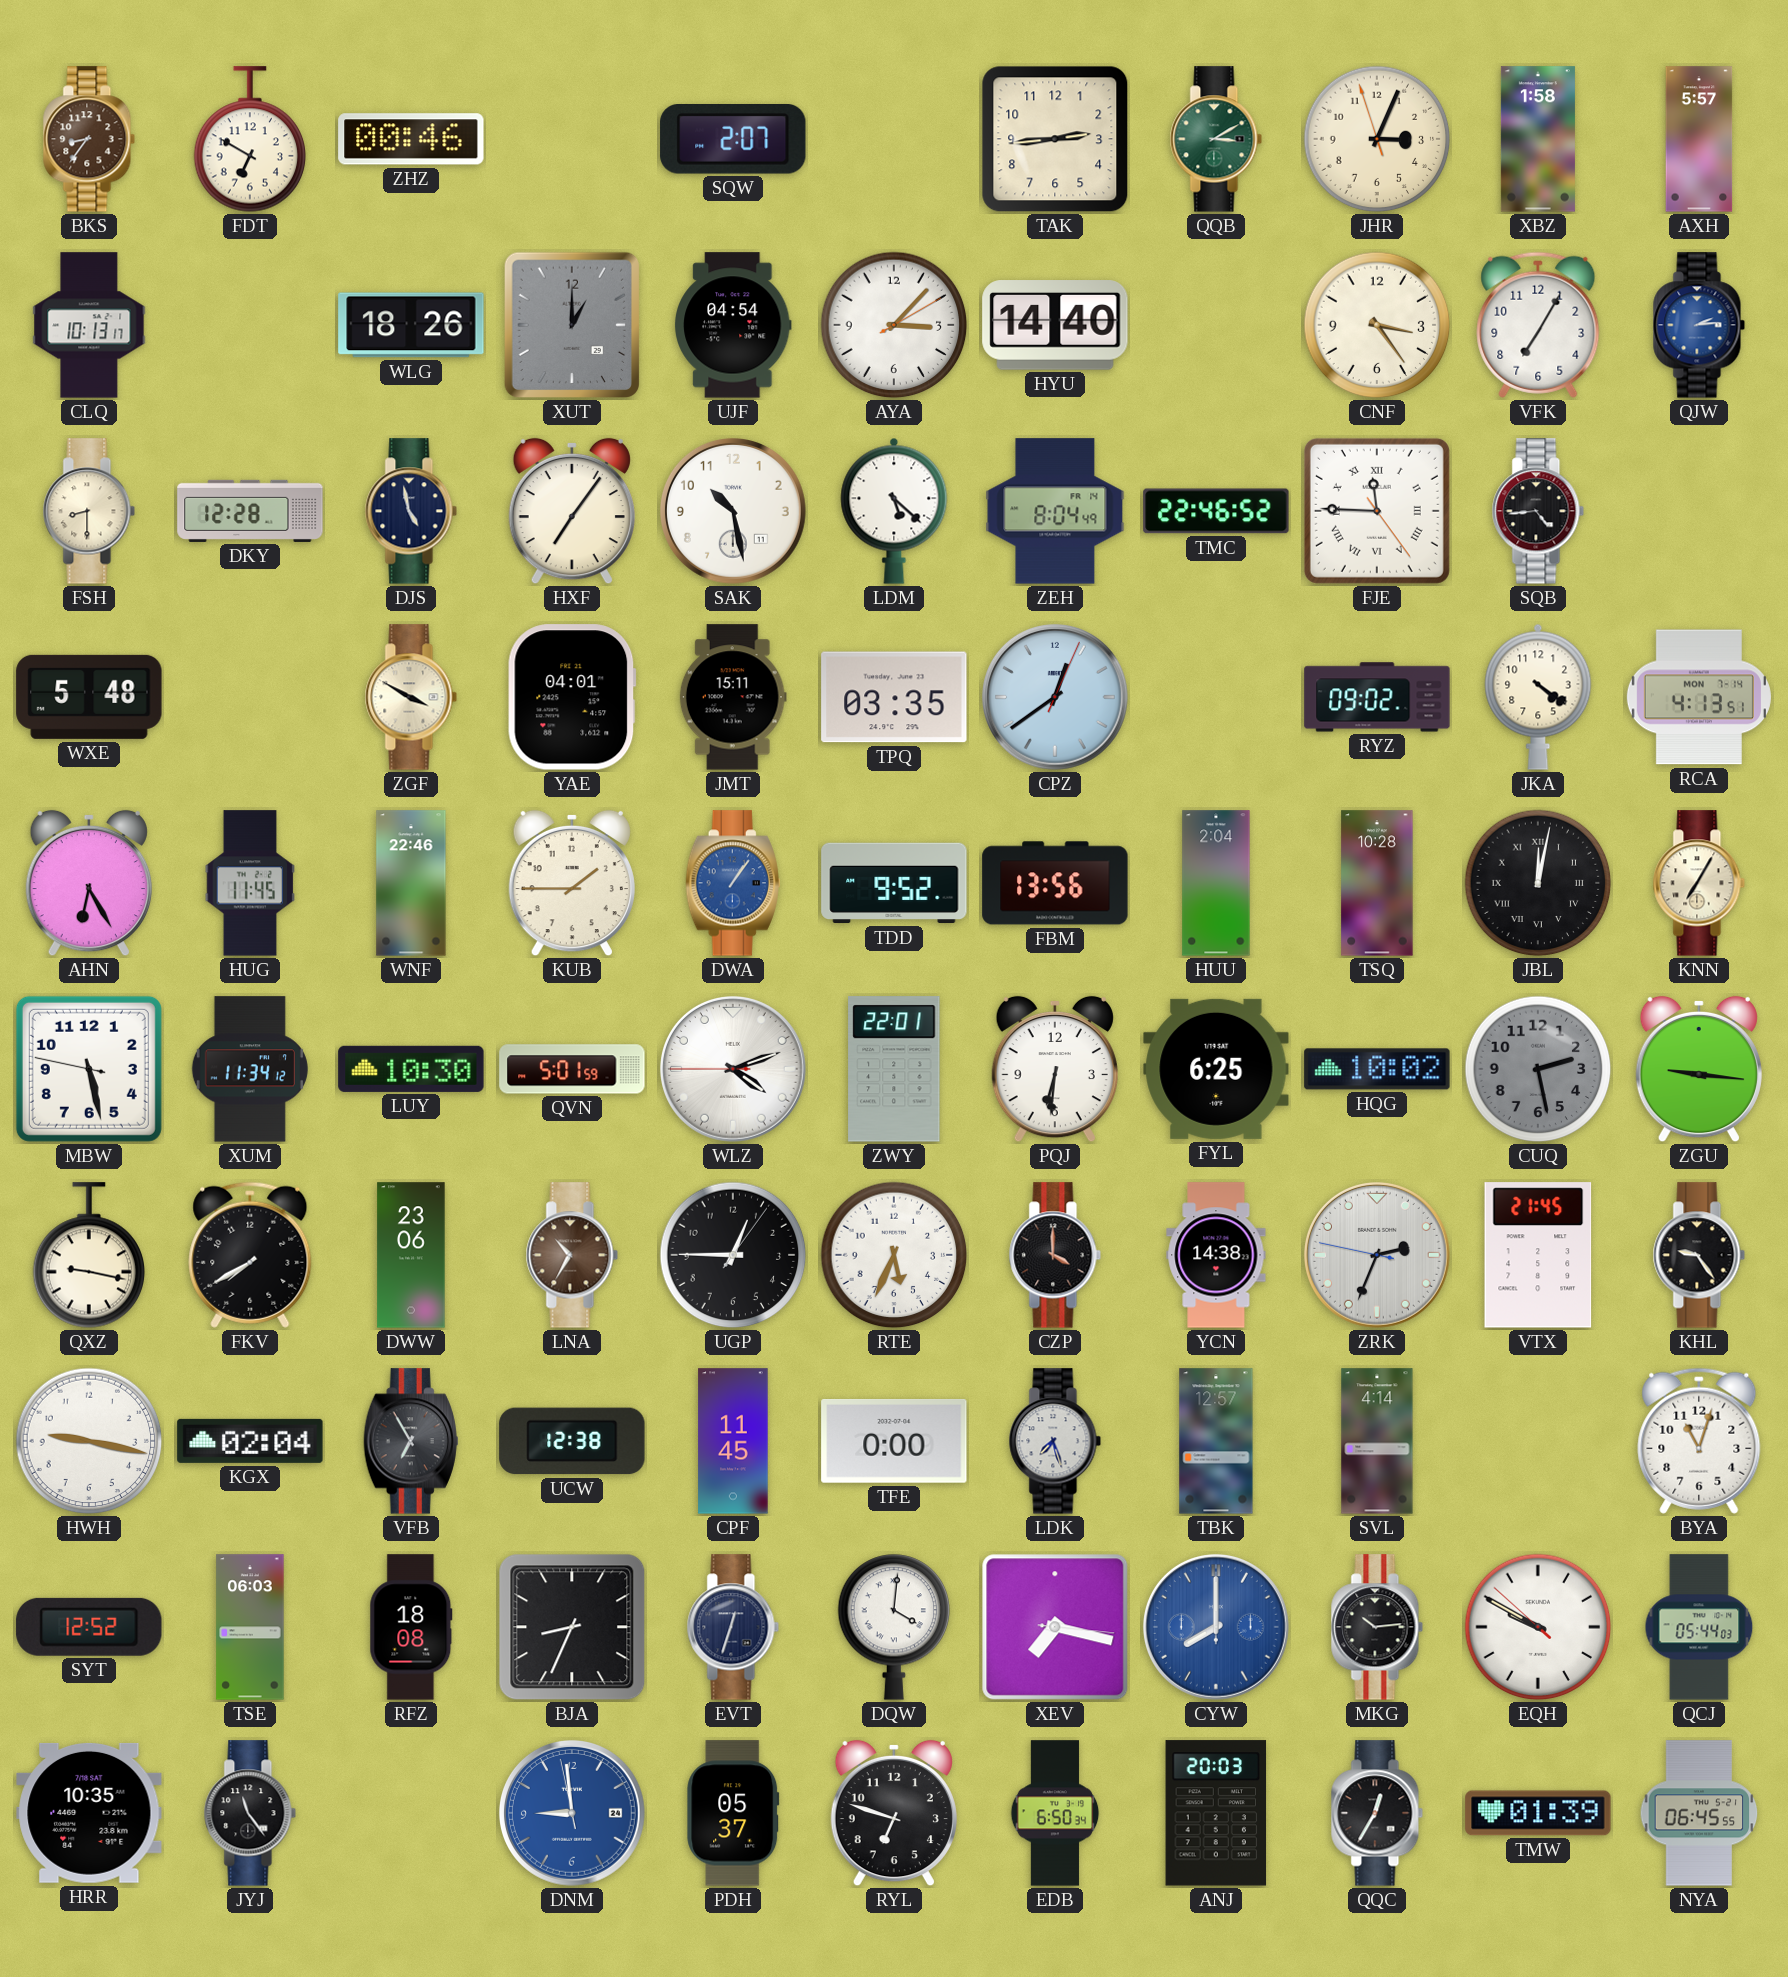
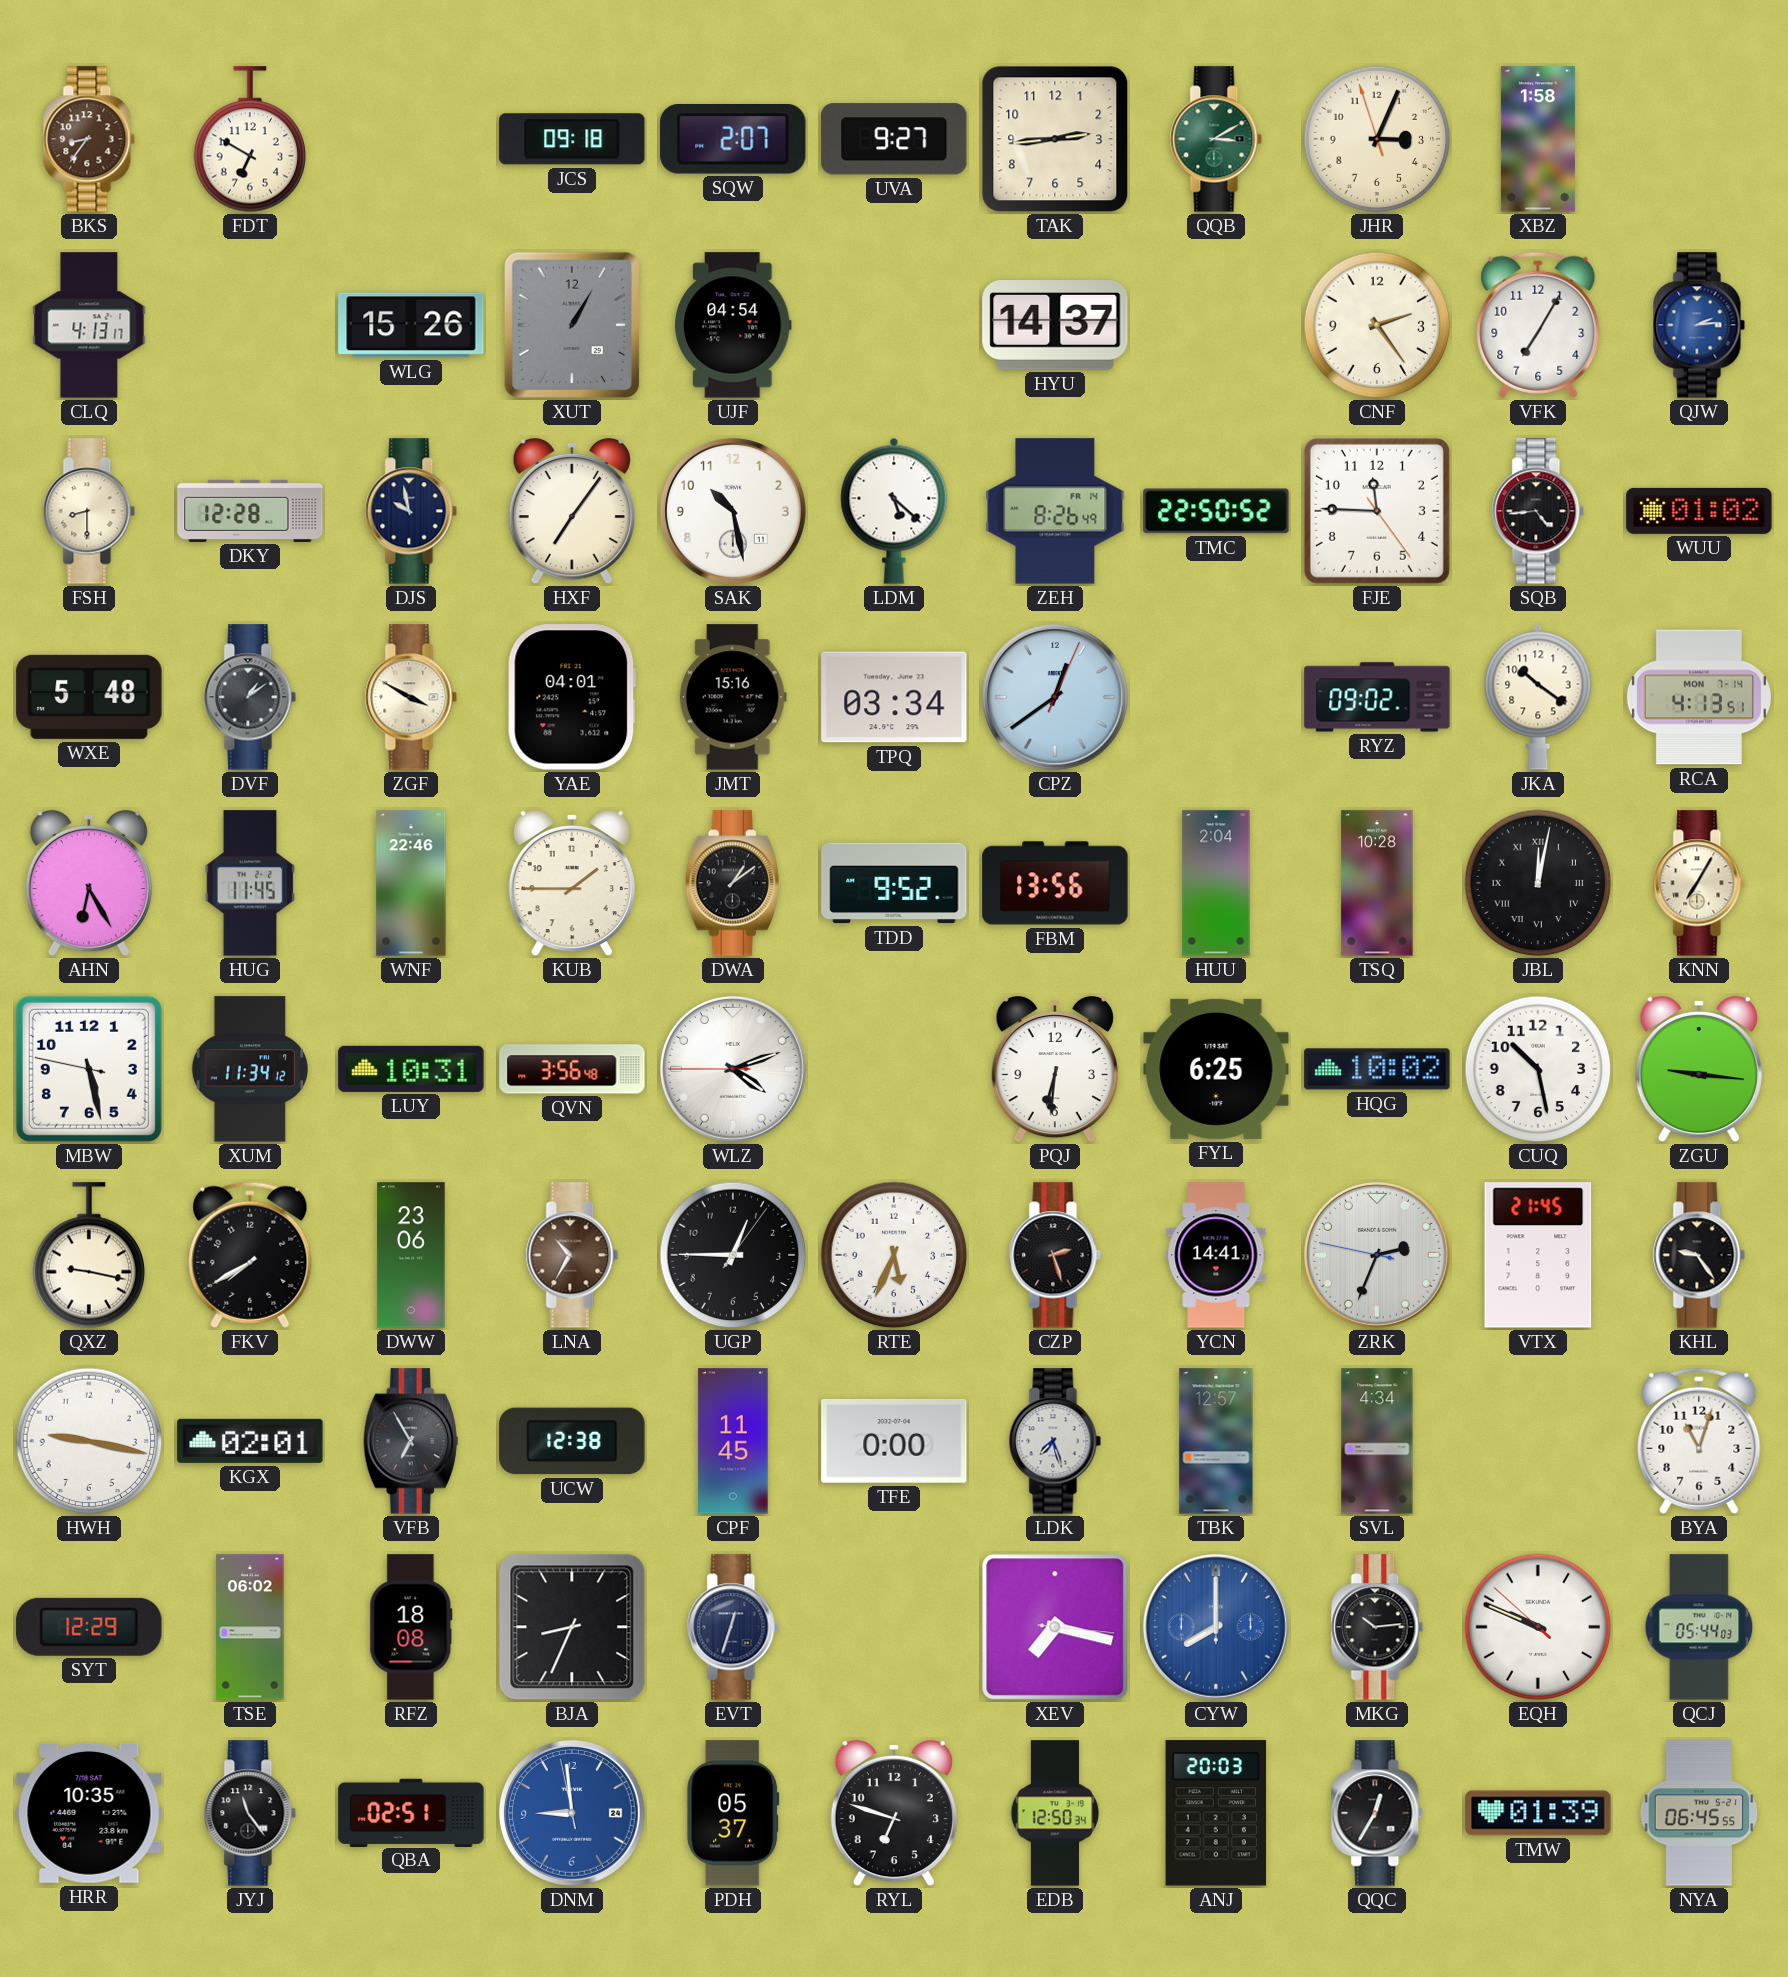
ZHZ: 00:46 -> none (411, 139)
JCS: none -> 09:18 (572, 139)
UVA: none -> 9:27 (894, 139)
AXH: 5:57 -> none (1699, 139)
CLQ: 10:13 -> 4:13 (89, 325)
WLG: 18:26 -> 15:26 (411, 325)
XUT: 1:00 -> 1:05 (571, 325)
AYA: 3:07 -> none (894, 325)
HYU: 14:40 -> 14:37 (1055, 325)
CNF: 3:24 -> 2:24 (1377, 325)
DJS: 4:58 -> 9:58 (411, 511)
ZEH: 8:04 -> 8:26 (1055, 511)
TMC: 22:46 -> 22:50 (1216, 511)
FJE numerals: Roman -> Arabic (1377, 511)
WUU: none -> 01:02 (1699, 511)
DVF: none -> 1:09 (250, 697)
JMT: 15:11 -> 15:16 (733, 697)
TPQ: 03:35 -> 03:34 (894, 697)
JKA: 4:21 -> 10:21 (1538, 697)
DWA: 1:06 -> 1:09 (733, 883)
DWA dial: blue -> black (733, 883)
LUY: 10:30 -> 10:31 (411, 1069)
QVN: 5:01 -> 3:56 (572, 1069)
ZWY: 22:01 -> none (894, 1069)
CUQ: 2:28 -> 10:28 (1538, 1069)
CUQ dial: grey -> white (1538, 1069)
CZP: 4:00 -> 2:27 (1055, 1255)
YCN: 14:38 -> 14:41 (1216, 1255)
KGX: 02:04 -> 02:01 (250, 1441)
SVL: 4:14 -> 4:34 (1377, 1441)
SYT: 12:52 -> 12:29 (89, 1627)
TSE: 06:03 -> 06:02 (250, 1627)
DQW: 4:01 -> none (894, 1627)
EQH: 9:49 -> 9:48 (1538, 1627)
QBA: none -> 02:51 (411, 1812)
EDB: 6:50 -> 12:50 (1055, 1813)
